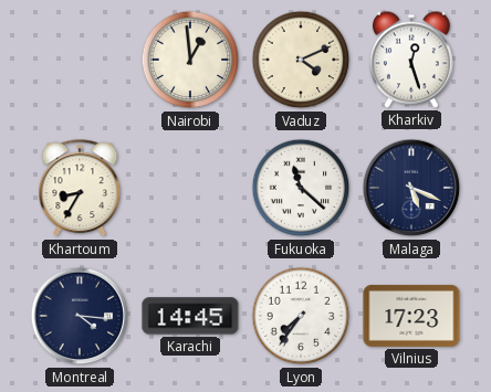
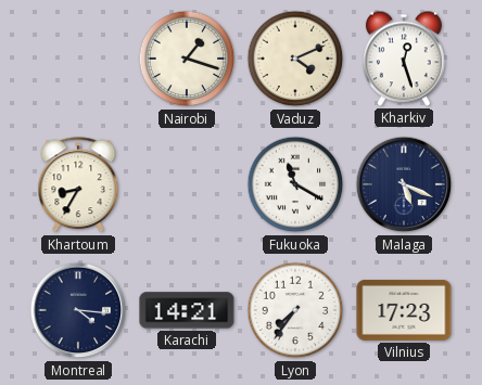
Nairobi: 12:59 -> 1:18 (187, 59)
Fukuoka: 11:22 -> 11:20 (295, 184)
Karachi: 14:45 -> 14:21 (187, 310)
